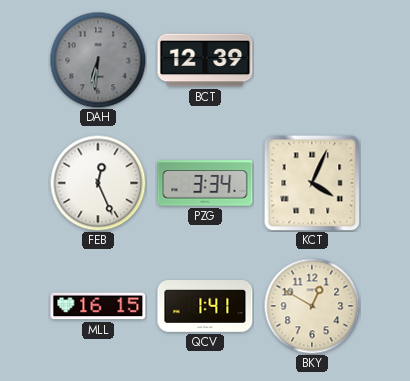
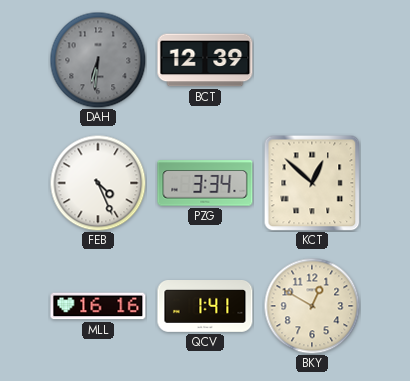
FEB: 12:26 -> 4:26 (98, 183)
KCT: 4:04 -> 12:52 (312, 183)
MLL: 16:15 -> 16:16 (98, 306)
